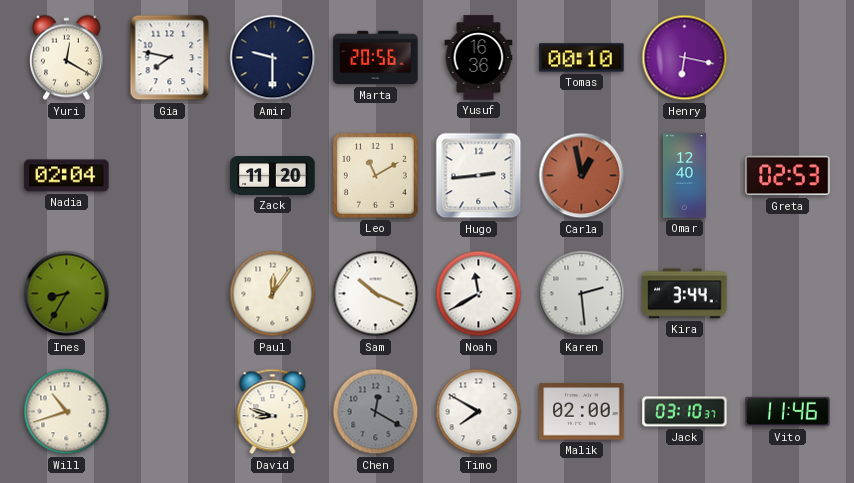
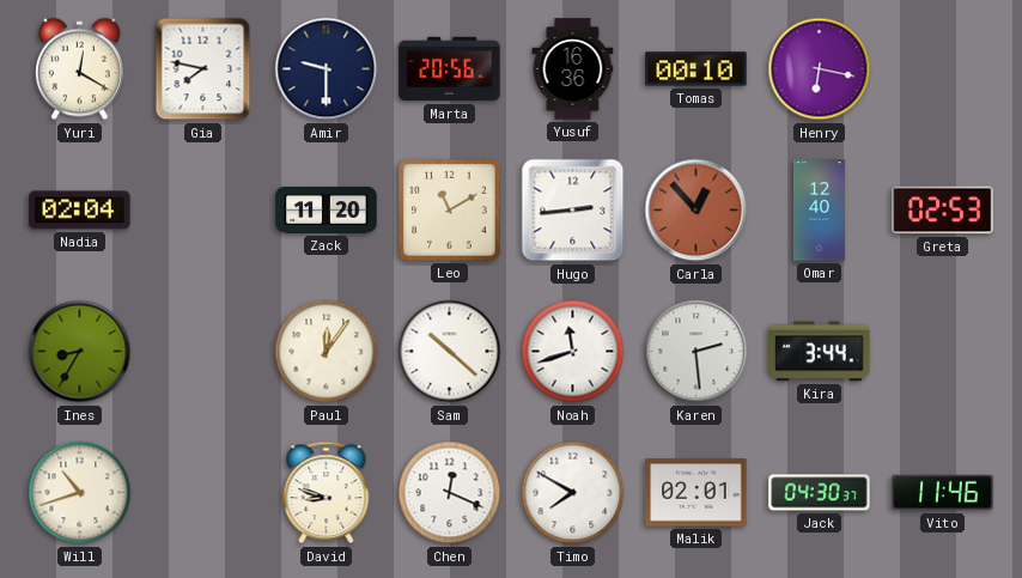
Carla: 12:58 -> 12:53 (696, 211)
Sam: 10:19 -> 10:22 (450, 352)
Noah: 11:40 -> 11:42 (573, 352)
Chen: 12:20 -> 12:19 (450, 493)
Chen dial: grey -> white (450, 493)
Malik: 02:00 -> 02:01 (696, 493)
Jack: 03:10 -> 04:30 (820, 493)
